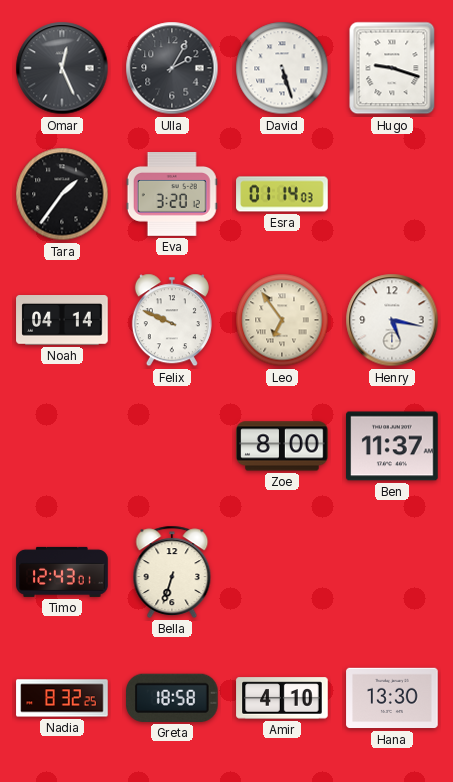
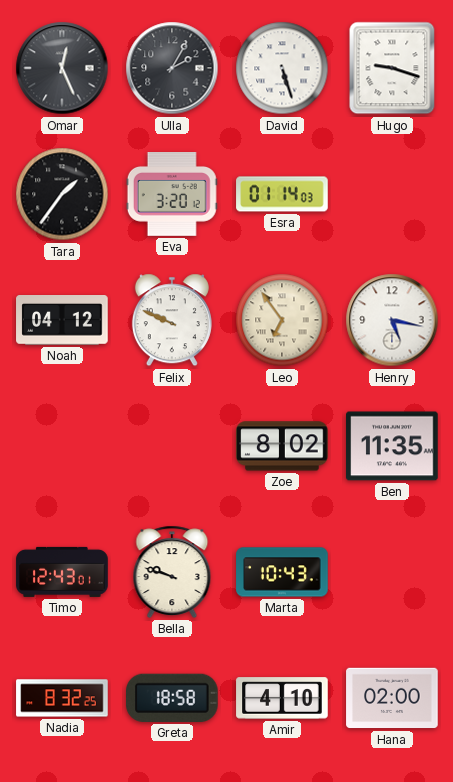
Noah: 04:14 -> 04:12 (62, 321)
Zoe: 8:00 -> 8:02 (282, 446)
Ben: 11:37 -> 11:35 (392, 446)
Bella: 6:33 -> 9:48 (172, 572)
Marta: none -> 10:43 (282, 572)
Hana: 13:30 -> 02:00 (392, 698)
